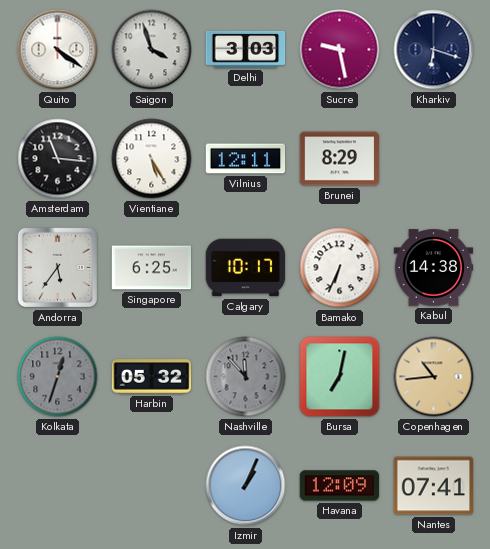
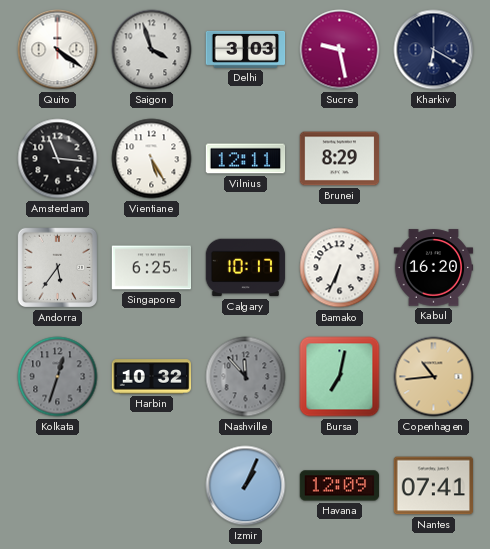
Kharkiv: 6:18 -> 6:20 (434, 50)
Kabul: 14:38 -> 16:20 (434, 268)
Harbin: 05:32 -> 10:32 (152, 377)
